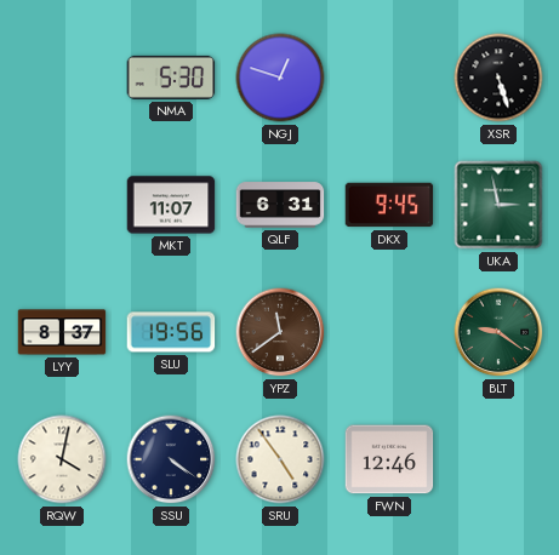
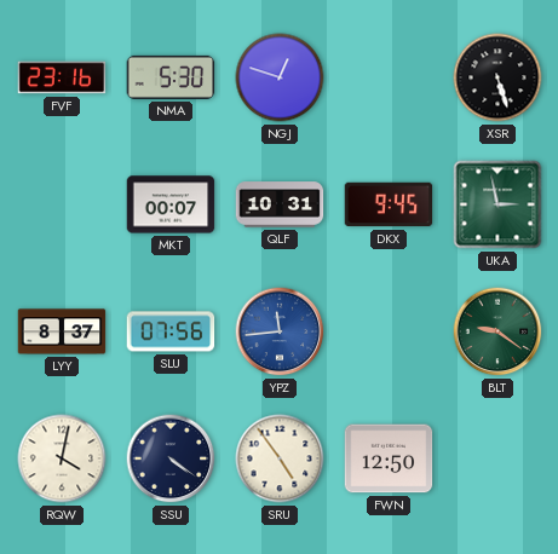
FVF: none -> 23:16 (62, 77)
MKT: 11:07 -> 00:07 (171, 204)
QLF: 6:31 -> 10:31 (280, 204)
SLU: 19:56 -> 07:56 (171, 331)
YPZ: 11:39 -> 11:44 (280, 331)
YPZ dial: brown -> blue (280, 331)
FWN: 12:46 -> 12:50 (389, 458)
